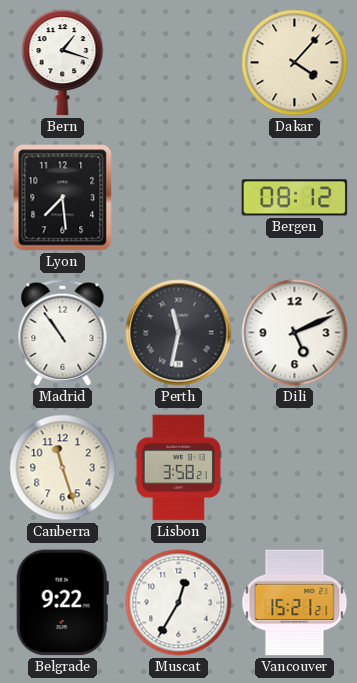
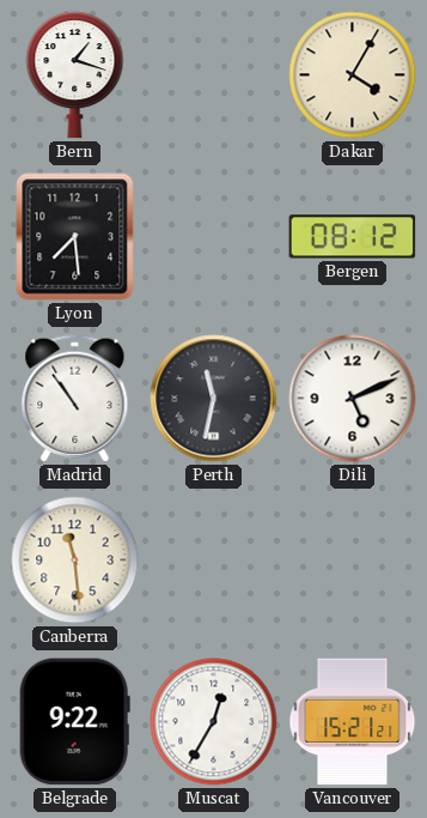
Dakar: 4:07 -> 4:05 (353, 75)
Canberra: 11:27 -> 11:29 (75, 561)
Lisbon: 3:58 -> none (178, 468)
